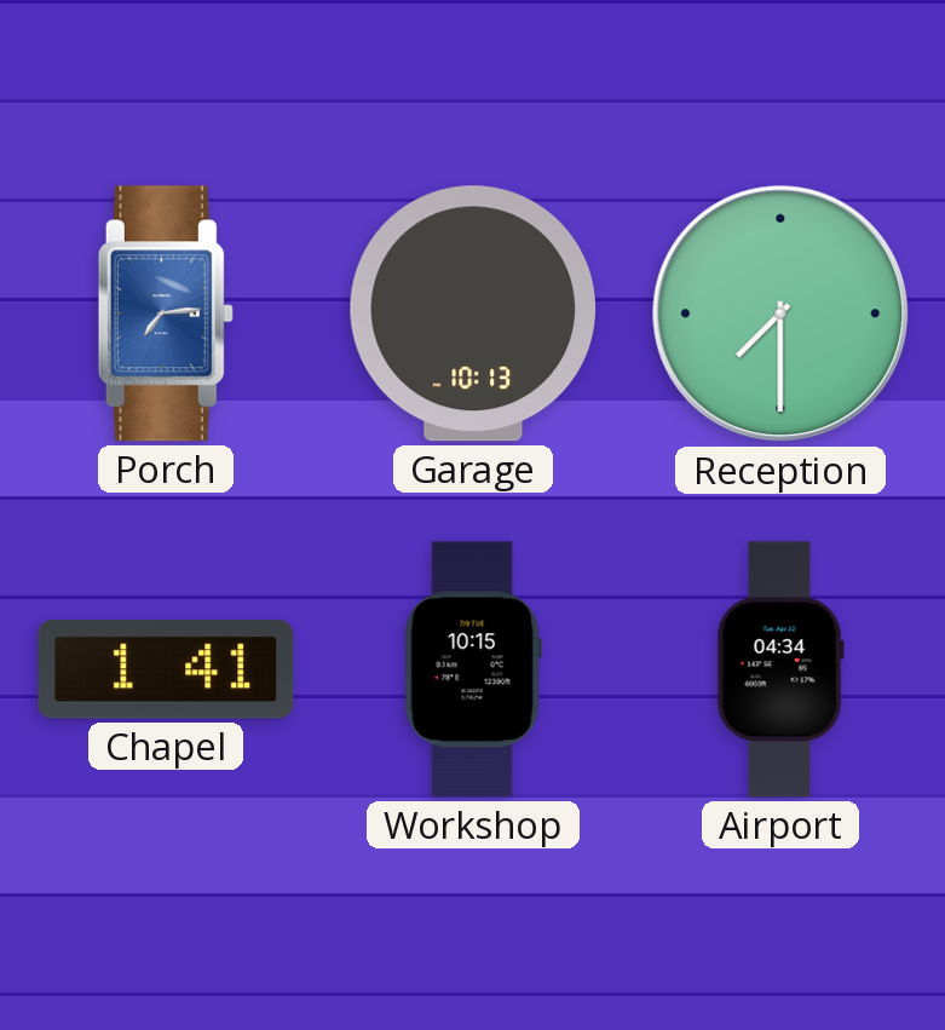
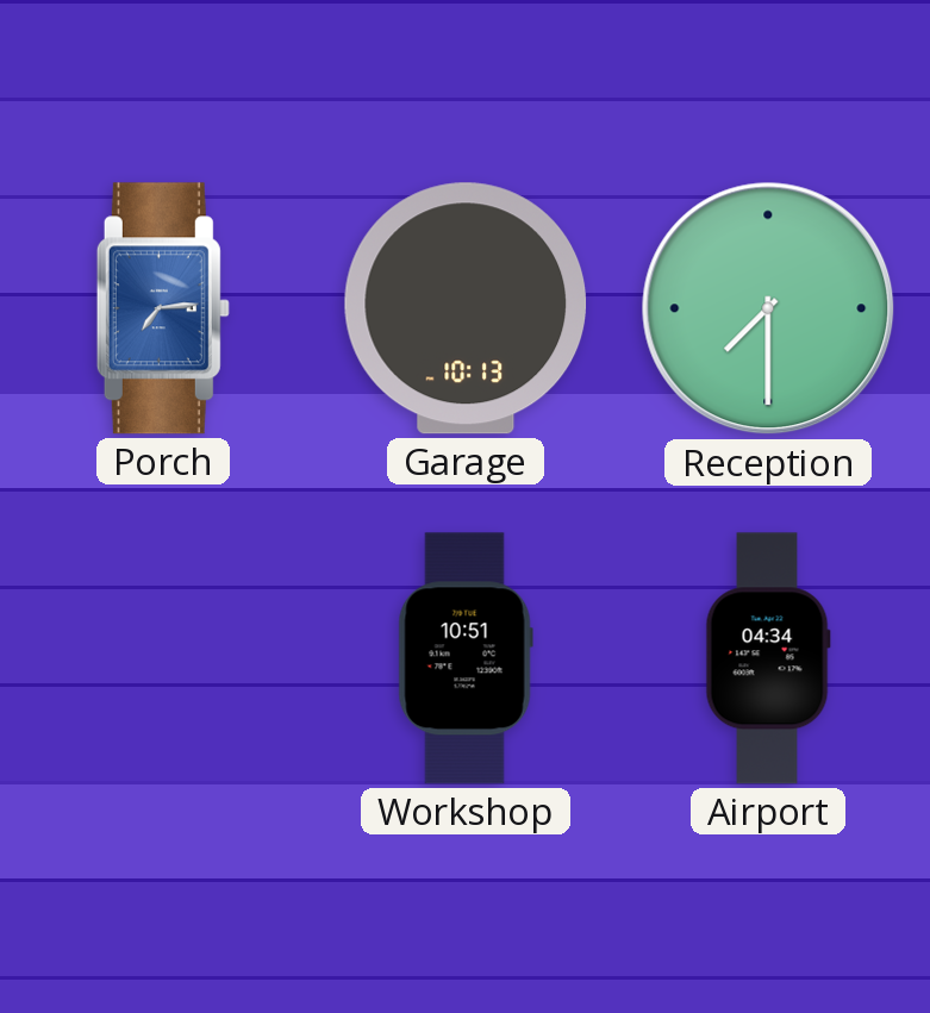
Chapel: 1:41 -> none (166, 669)
Workshop: 10:15 -> 10:51 (466, 658)
